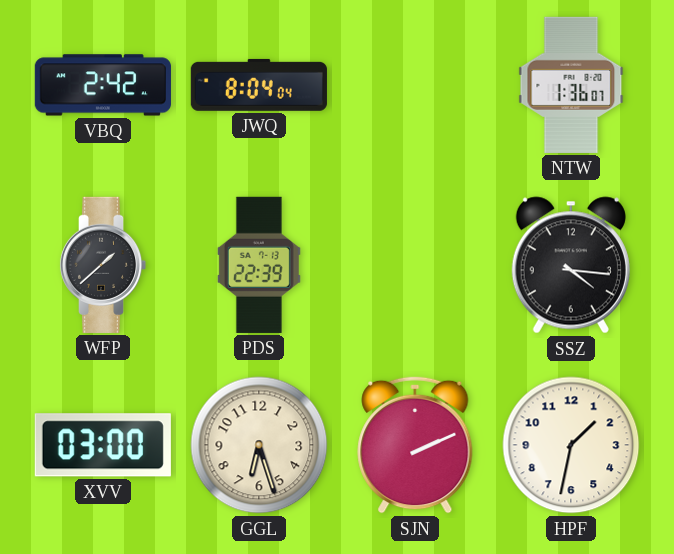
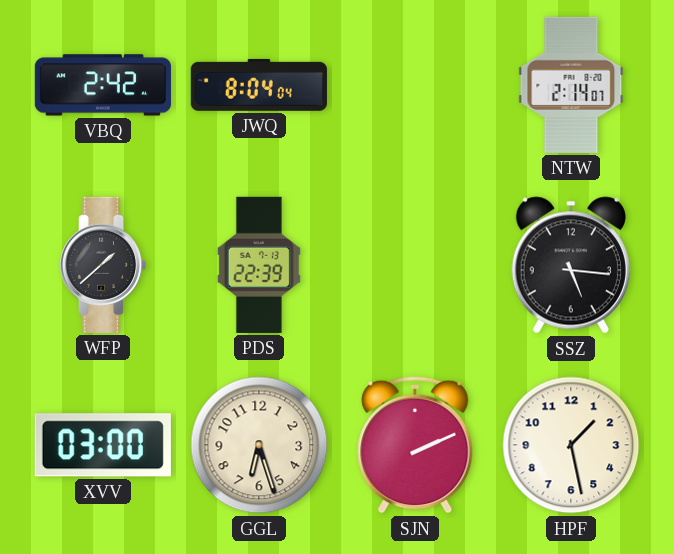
NTW: 1:36 -> 2:14 (571, 85)
SSZ: 4:16 -> 5:16 (571, 265)
HPF: 1:32 -> 1:28 (571, 445)
